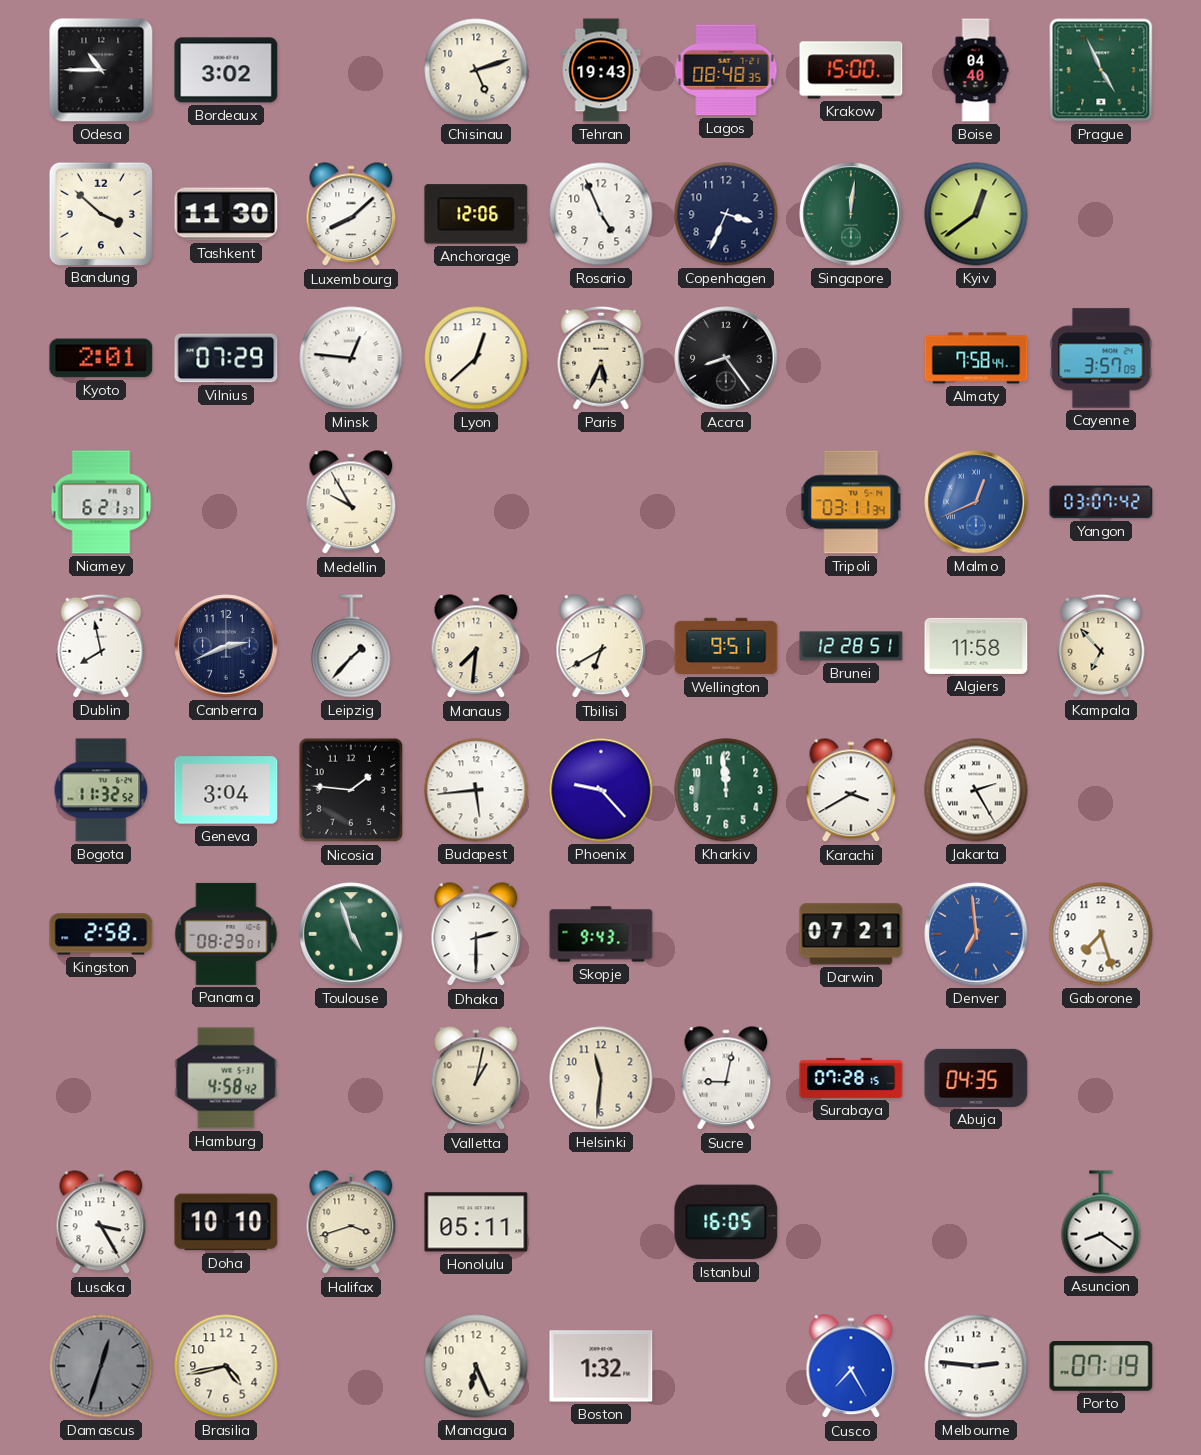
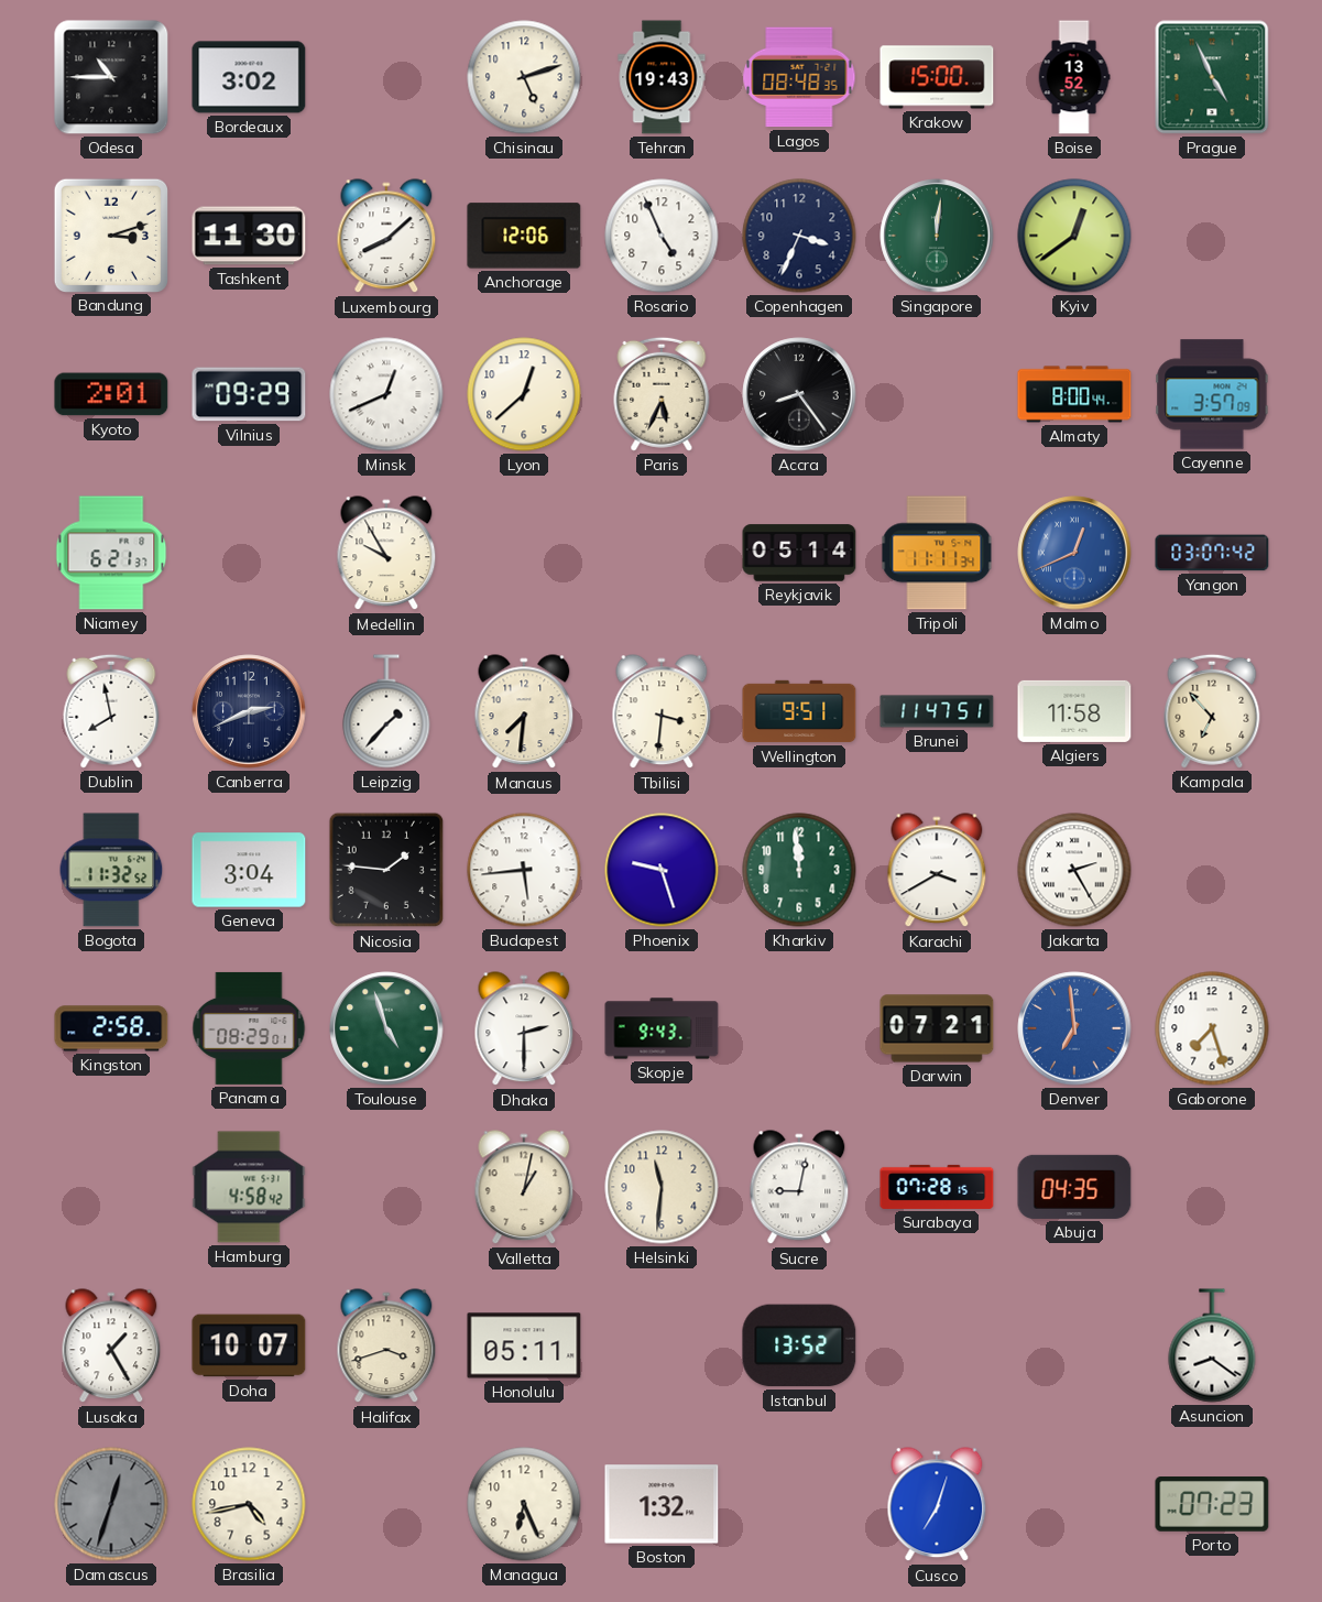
Boise: 04:40 -> 13:52 (1074, 77)
Bandung: 3:52 -> 3:12 (110, 235)
Vilnius: 07:29 -> 09:29 (249, 394)
Minsk: 12:46 -> 12:41 (386, 394)
Almaty: 7:58 -> 8:00 (1074, 394)
Reykjavik: none -> 05:14 (799, 553)
Tripoli: 03:11 -> 11:11 (937, 553)
Tbilisi: 6:40 -> 3:31 (662, 712)
Brunei: 12:28 -> 11:47 (937, 711)
Phoenix: 9:23 -> 9:27 (662, 870)
Lusaka: 3:25 -> 1:25 (111, 1347)
Doha: 10:10 -> 10:07 (249, 1345)
Istanbul: 16:05 -> 13:52 (799, 1345)
Cusco: 7:25 -> 7:03 (937, 1505)
Melbourne: 2:46 -> none (976, 1366)
Porto: 07:19 -> 07:23 (1212, 1504)
